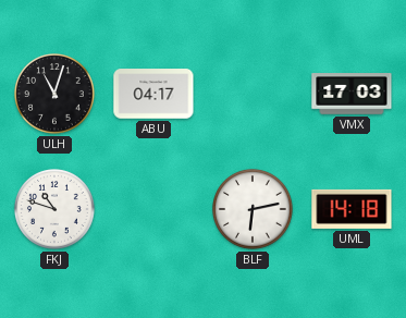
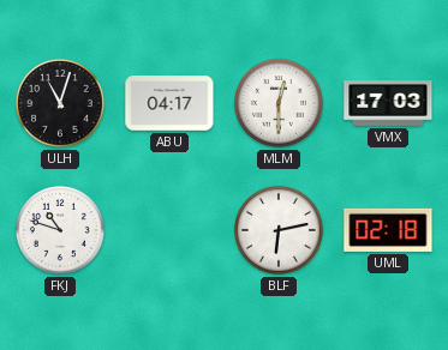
MLM: none -> 12:30 (280, 104)
UML: 14:18 -> 02:18 (388, 230)
